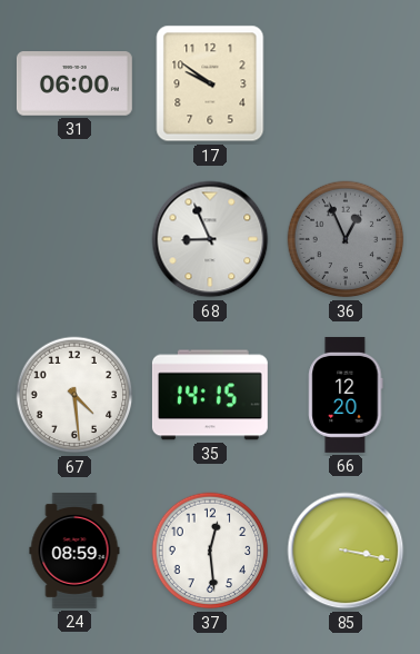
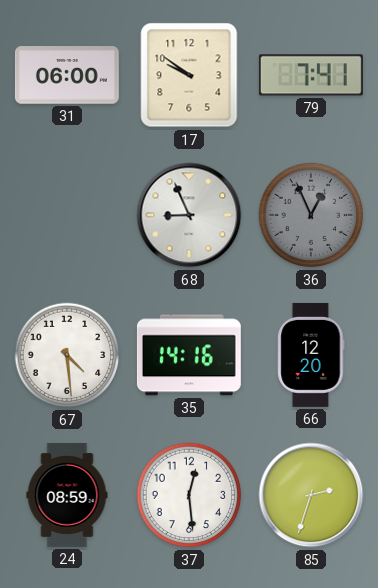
79: none -> 7:41 (311, 75)
35: 14:15 -> 14:16 (189, 355)
85: 3:17 -> 2:33 (311, 495)
